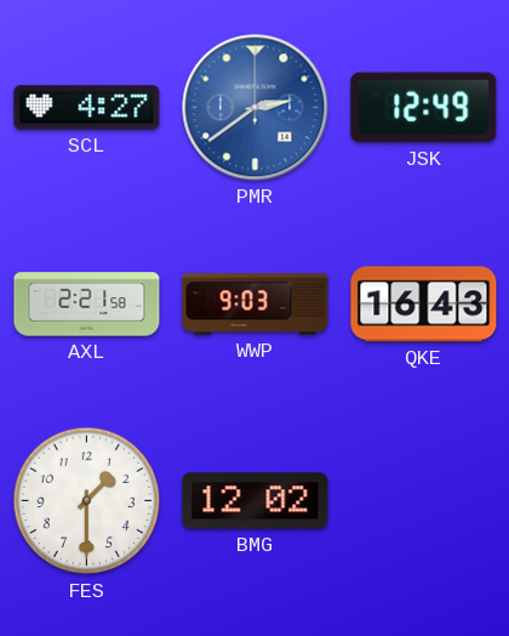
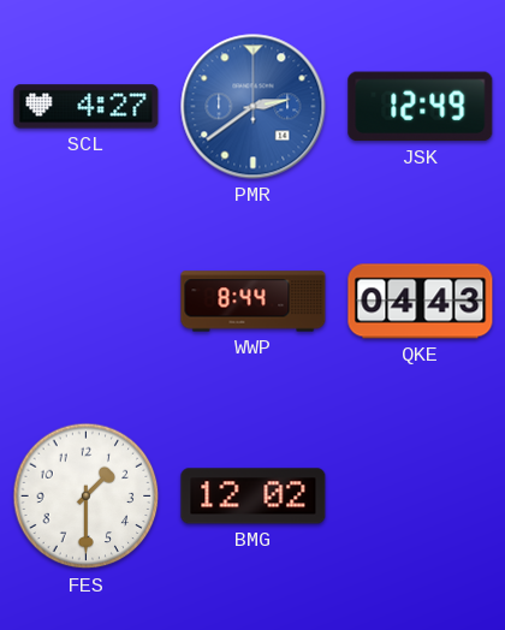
AXL: 2:21 -> none (87, 305)
WWP: 9:03 -> 8:44 (254, 302)
QKE: 16:43 -> 04:43 (421, 302)
